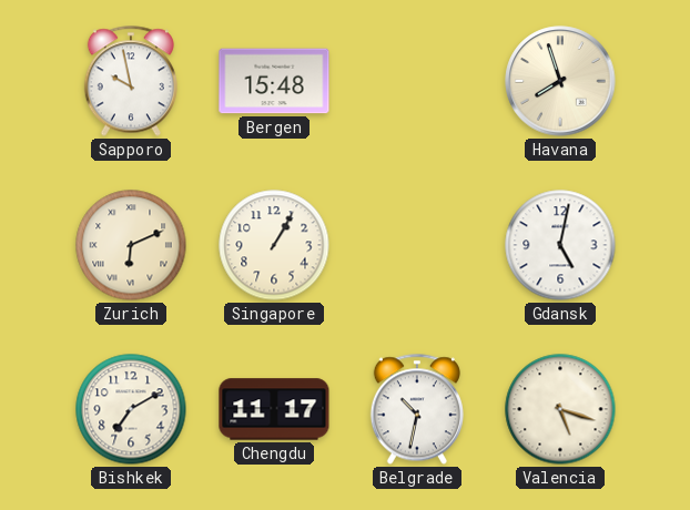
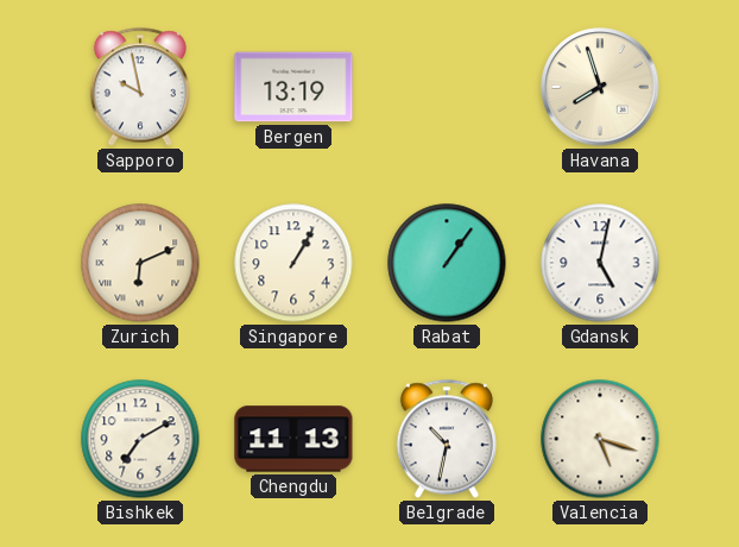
Bergen: 15:48 -> 13:19 (293, 87)
Rabat: none -> 1:06 (447, 263)
Chengdu: 11:17 -> 11:13 (293, 439)
